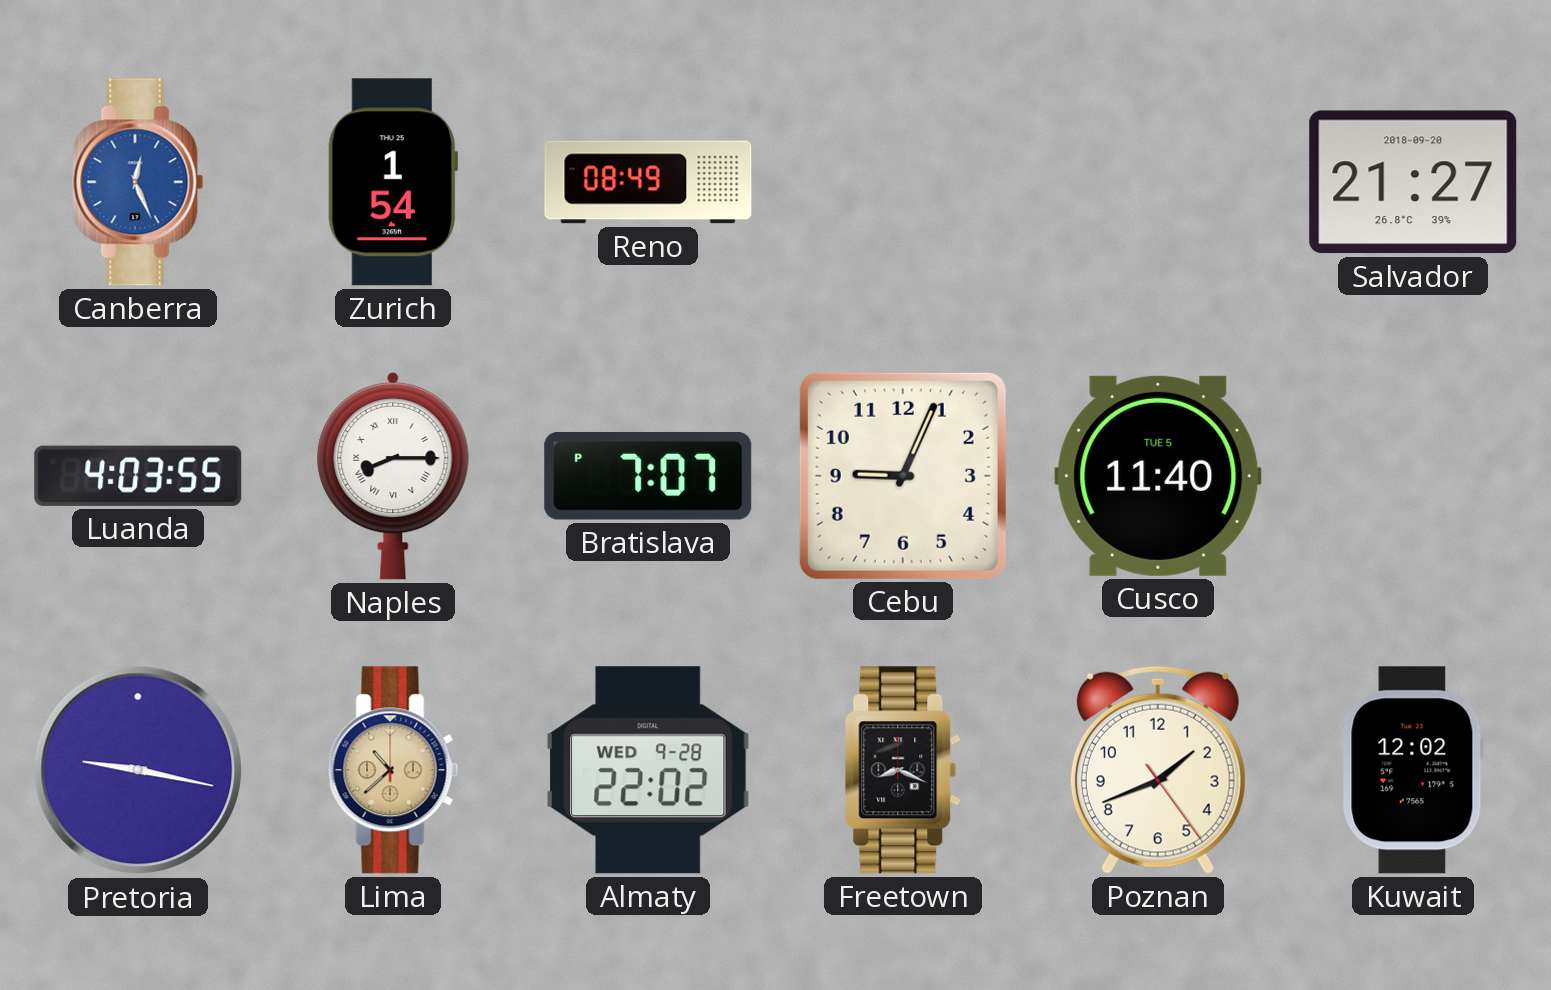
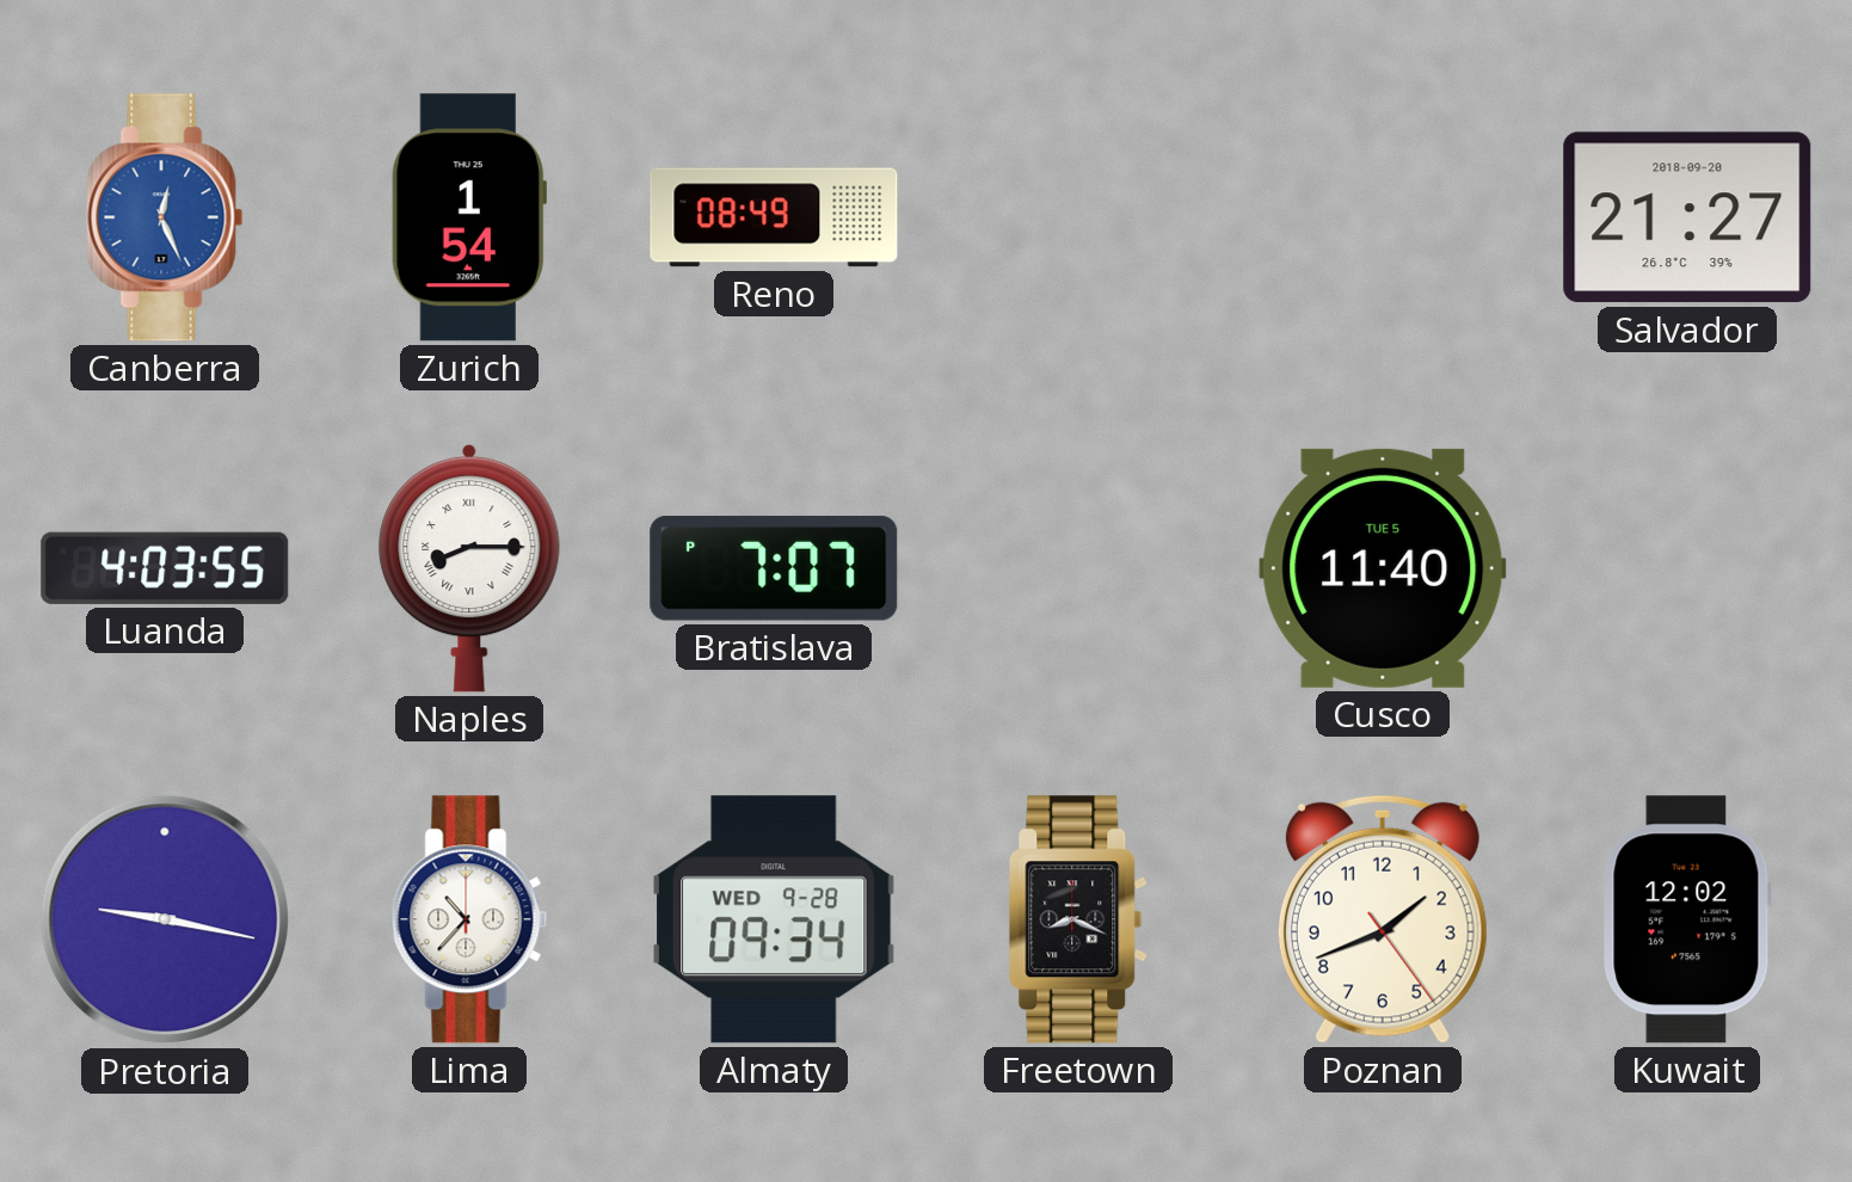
Cebu: 9:04 -> none (903, 476)
Lima: 10:38 -> 10:37 (469, 919)
Lima dial: champagne -> white (469, 919)
Almaty: 22:02 -> 09:34 (775, 919)
